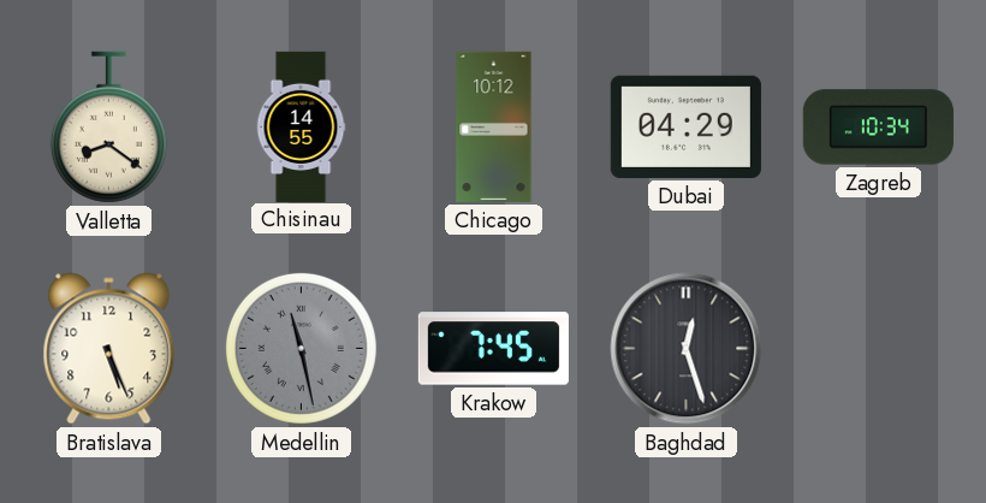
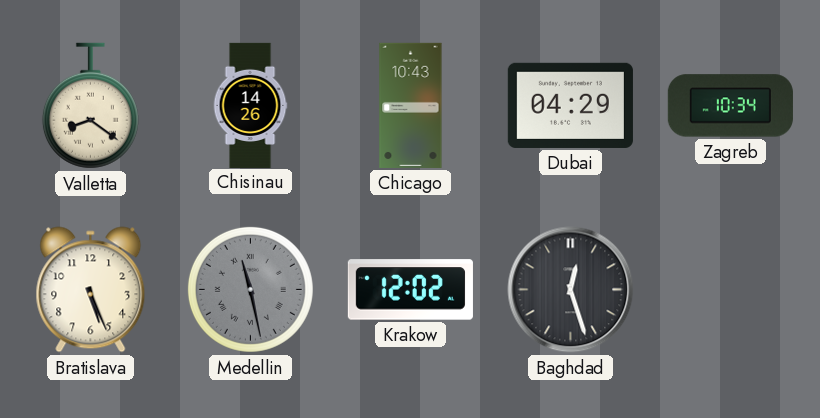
Chisinau: 14:55 -> 14:26 (250, 105)
Chicago: 10:12 -> 10:43 (411, 105)
Krakow: 7:45 -> 12:02 (410, 290)
